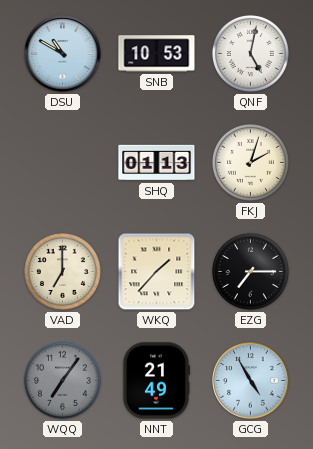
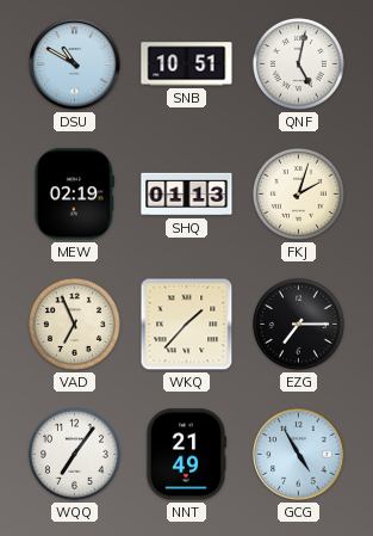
SNB: 10:53 -> 10:51 (187, 64)
MEW: none -> 02:19 (74, 195)
VAD: 7:00 -> 6:56 (74, 324)
WQQ dial: grey -> white (74, 454)
